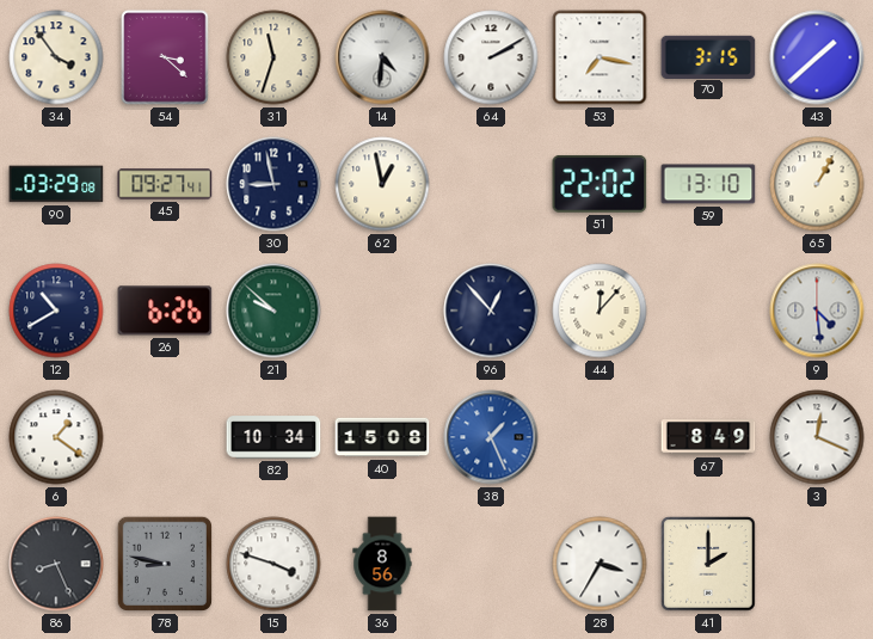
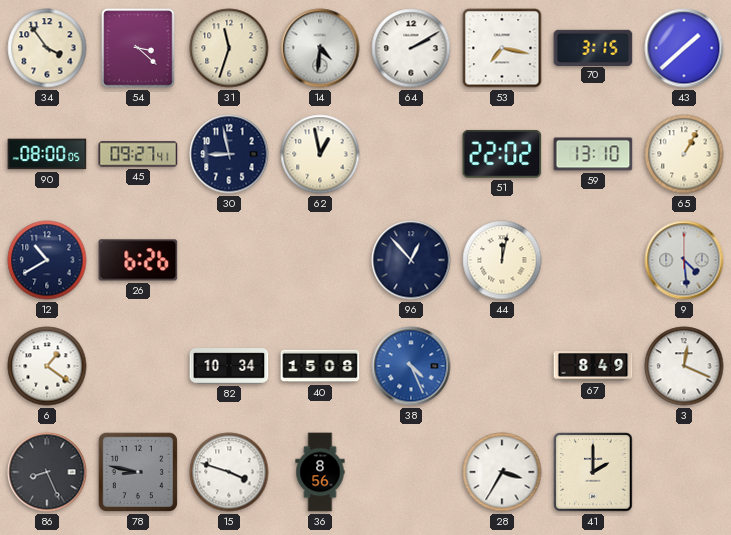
90: 03:29 -> 08:00 (47, 154)
21: 9:52 -> none (273, 311)
44: 12:07 -> 12:02 (502, 260)
38: 1:26 -> 4:26 (411, 366)
